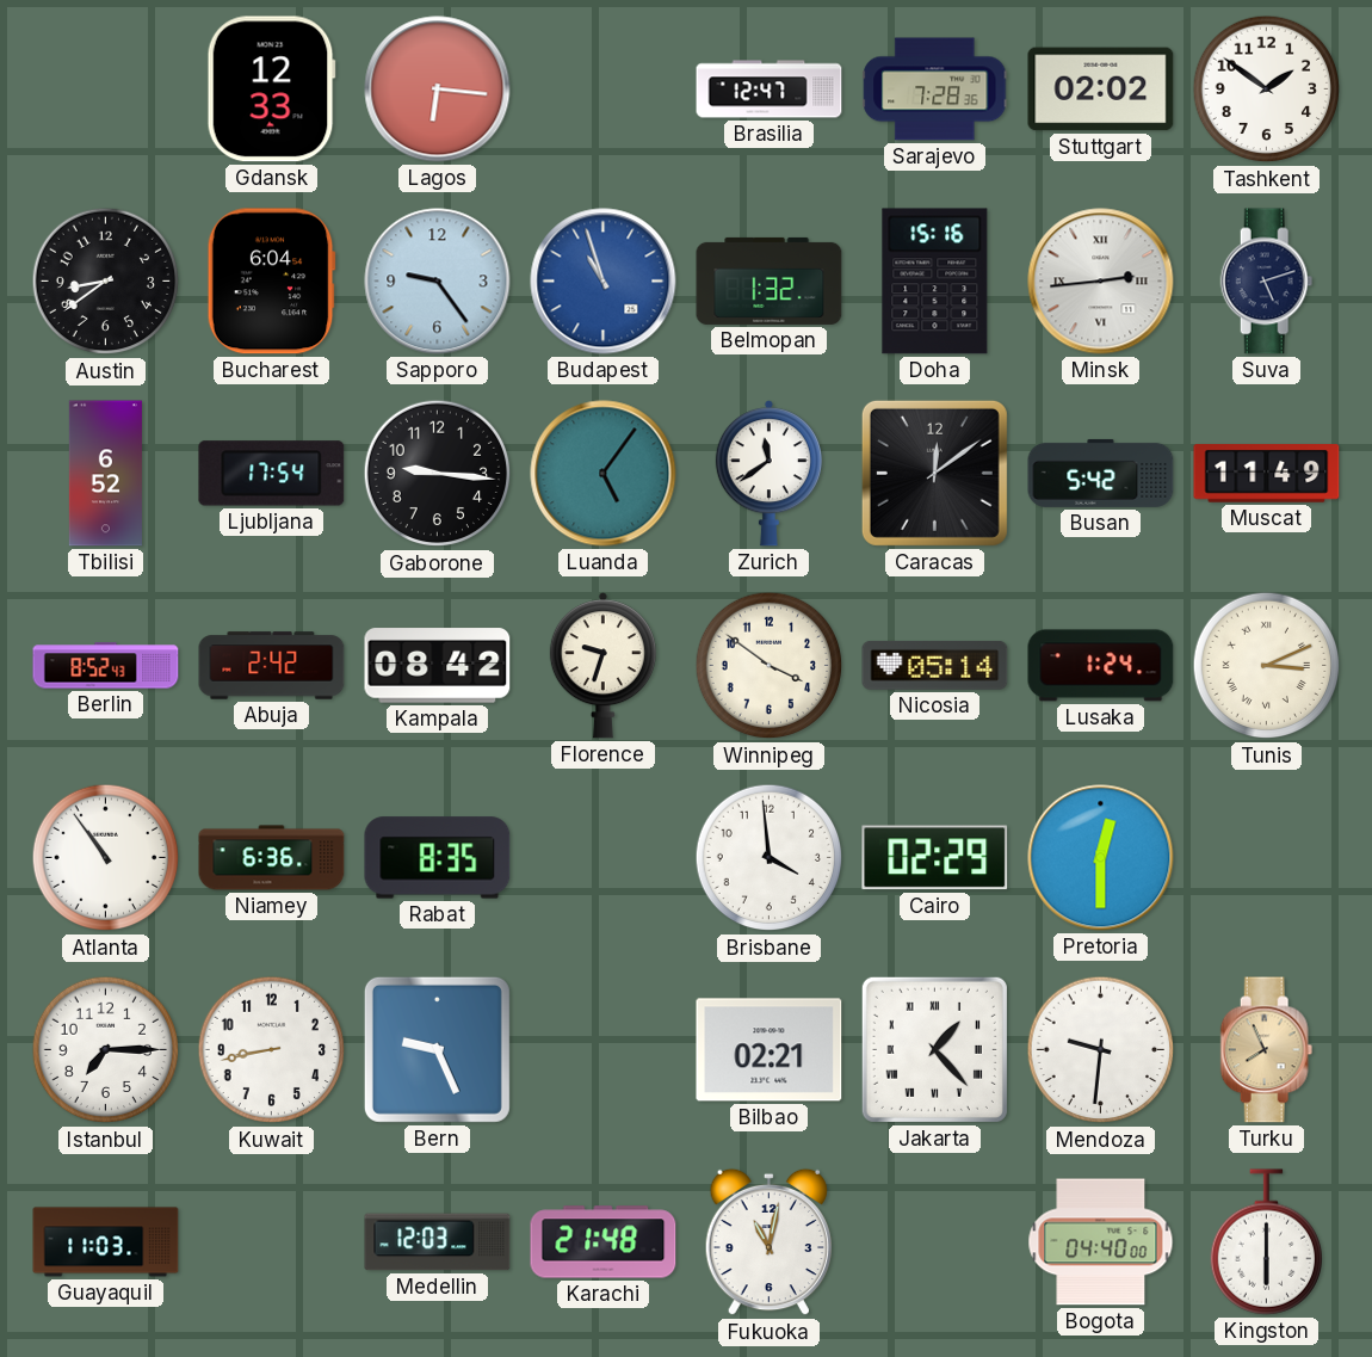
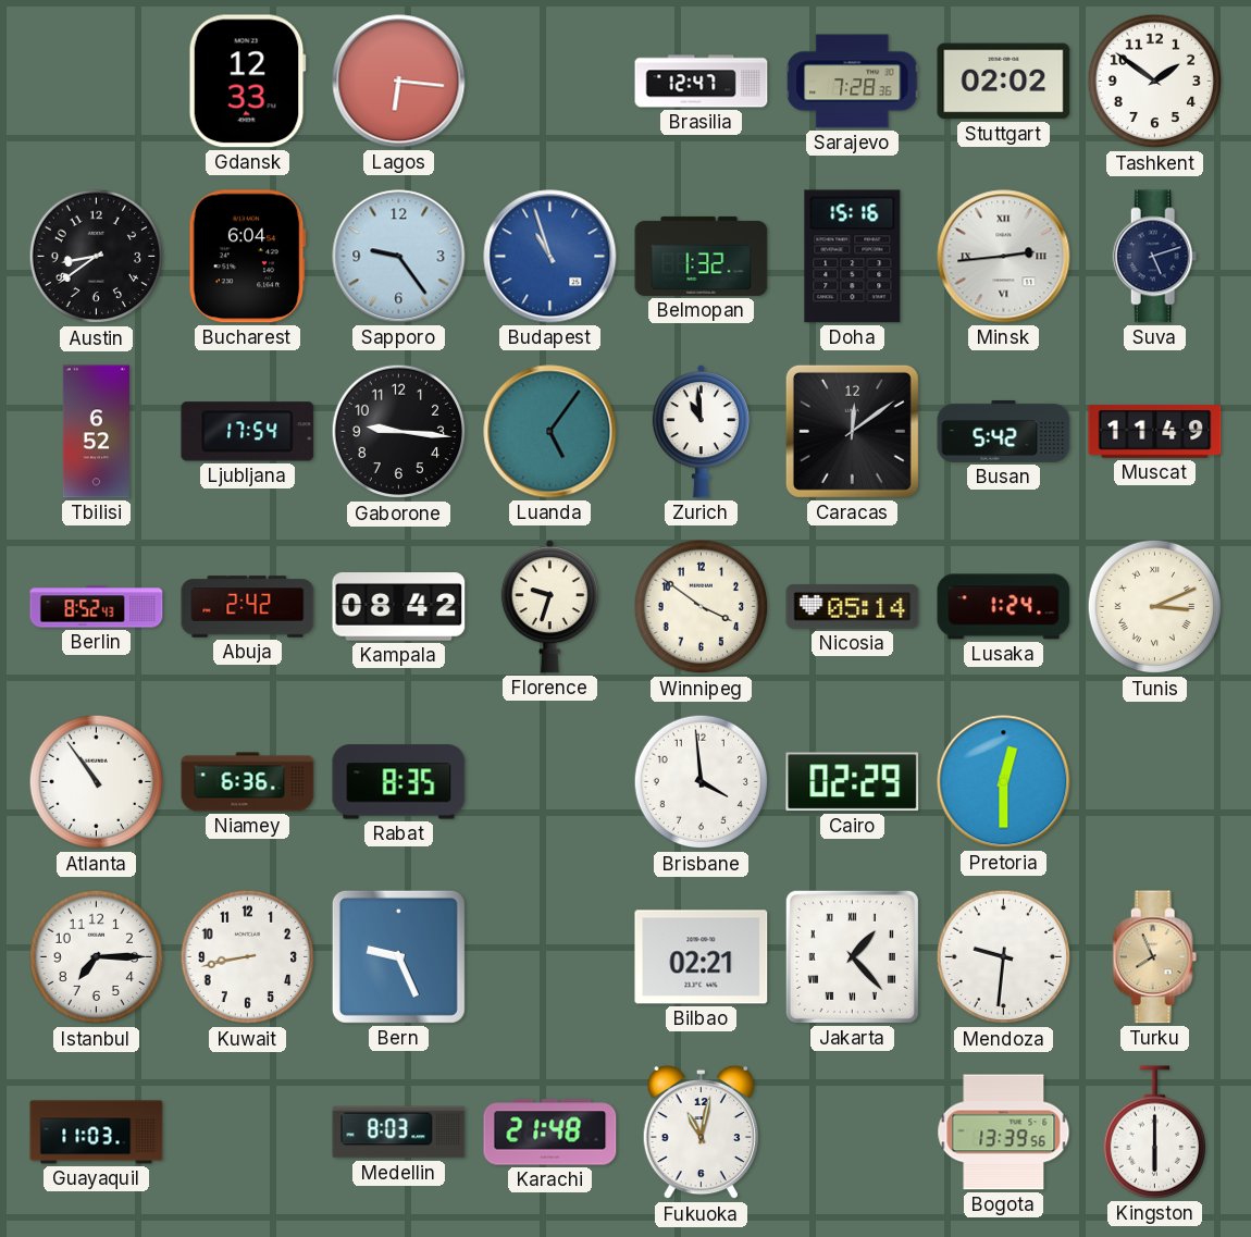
Zurich: 11:39 -> 10:59 (701, 432)
Medellin: 12:03 -> 8:03 (399, 1133)
Bogota: 04:40 -> 13:39 (1004, 1133)
